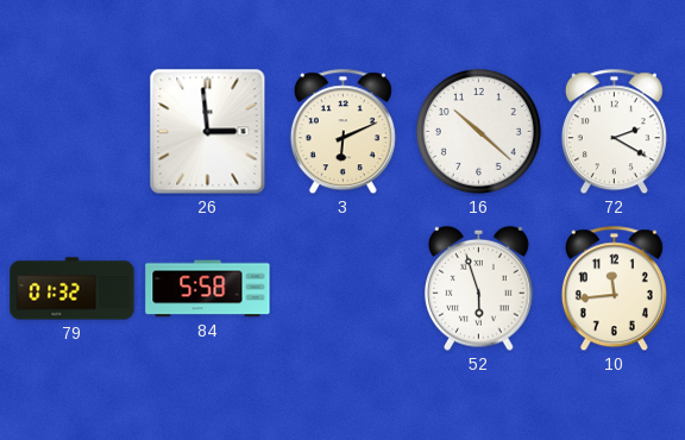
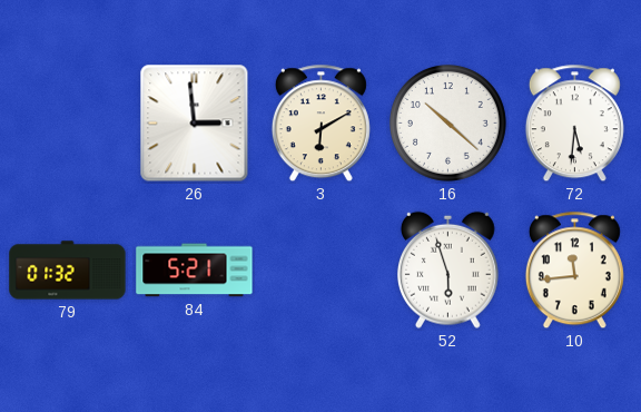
3: 6:11 -> 6:10 (320, 124)
72: 2:20 -> 5:31 (574, 124)
84: 5:58 -> 5:21 (195, 271)
